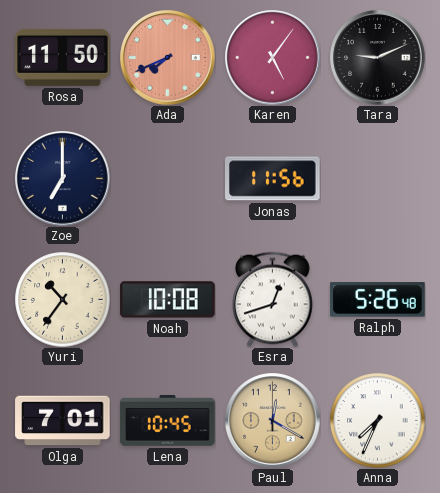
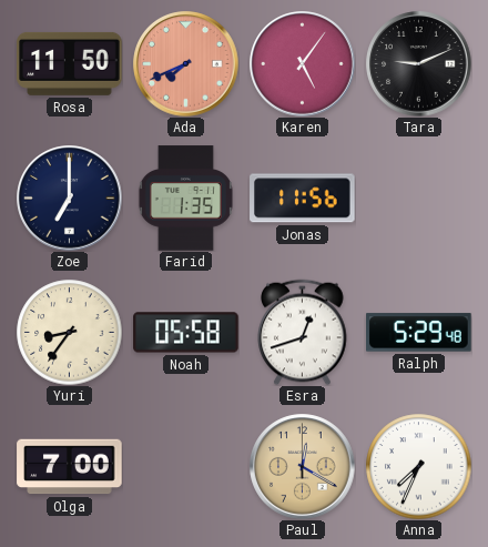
Farid: none -> 1:35 (185, 199)
Yuri: 10:36 -> 8:36 (69, 332)
Noah: 10:08 -> 05:58 (186, 333)
Ralph: 5:26 -> 5:29 (419, 333)
Olga: 7:01 -> 7:00 (70, 467)
Lena: 10:45 -> none (168, 421)
